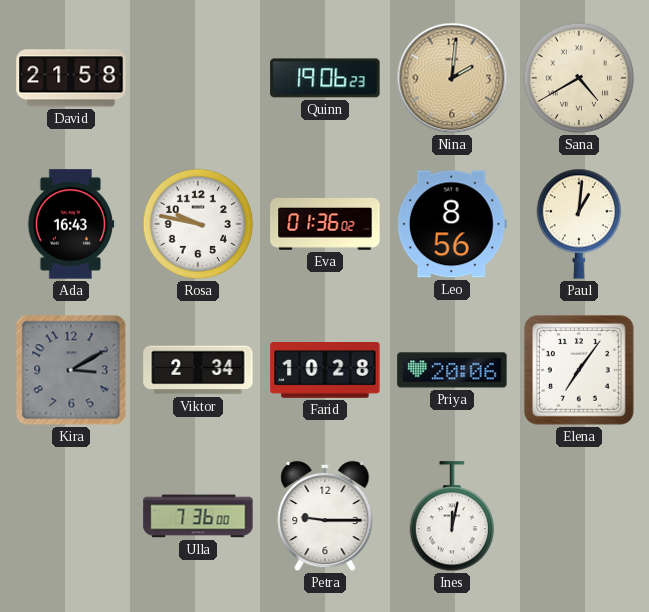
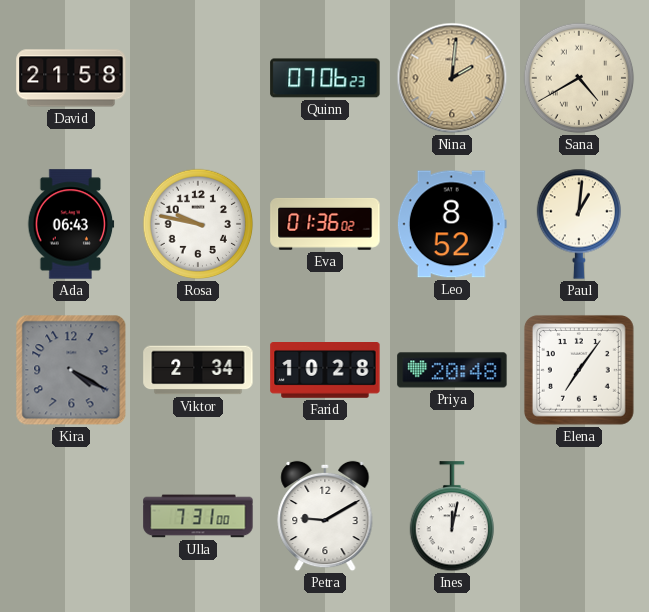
Quinn: 19:06 -> 07:06 (325, 78)
Ada: 16:43 -> 06:43 (71, 224)
Leo: 8:56 -> 8:52 (452, 224)
Kira: 3:10 -> 4:20 (71, 370)
Priya: 20:06 -> 20:48 (452, 370)
Ulla: 7:36 -> 7:31 (198, 516)
Petra: 9:15 -> 9:10 (325, 516)
